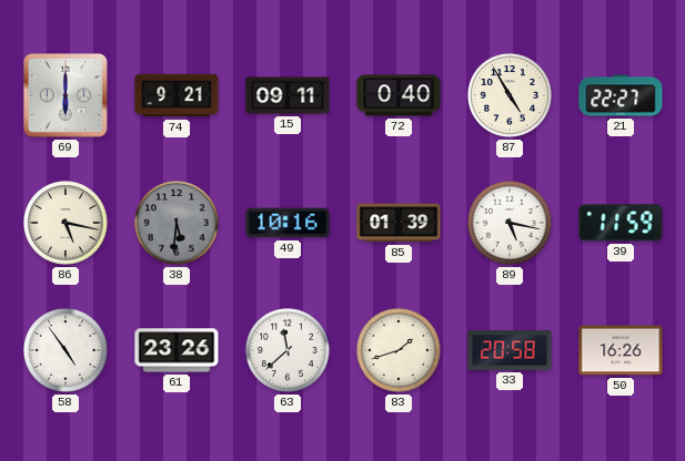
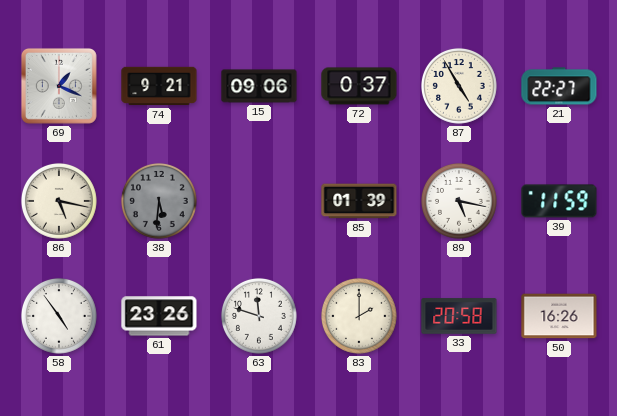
69: 6:00 -> 1:19 (59, 86)
15: 09:11 -> 09:06 (259, 86)
72: 0:40 -> 0:37 (359, 86)
49: 10:16 -> none (288, 223)
63: 11:38 -> 11:48 (259, 316)
83: 1:42 -> 2:00 (359, 316)
